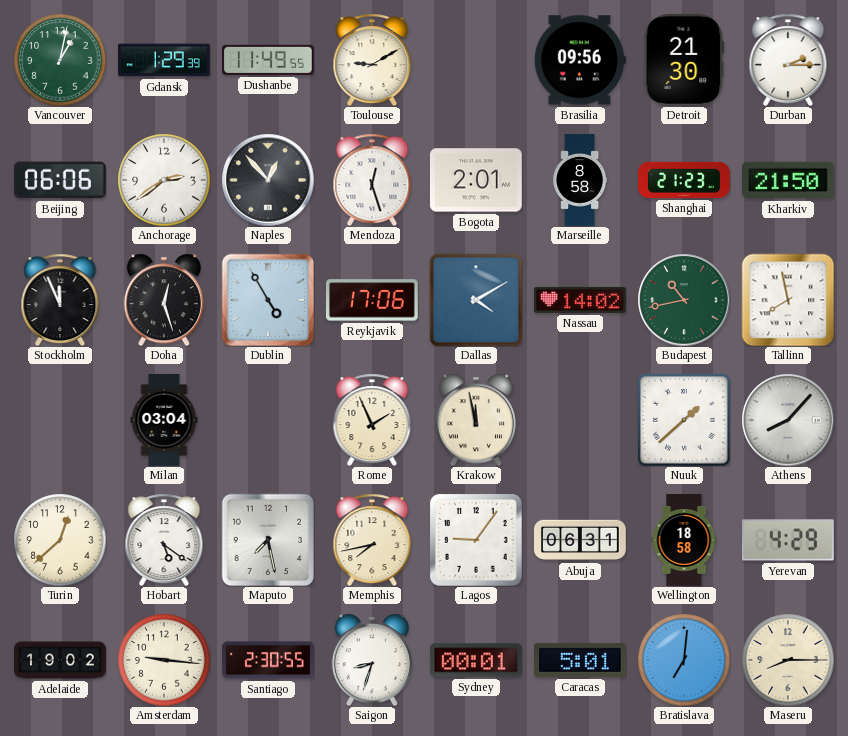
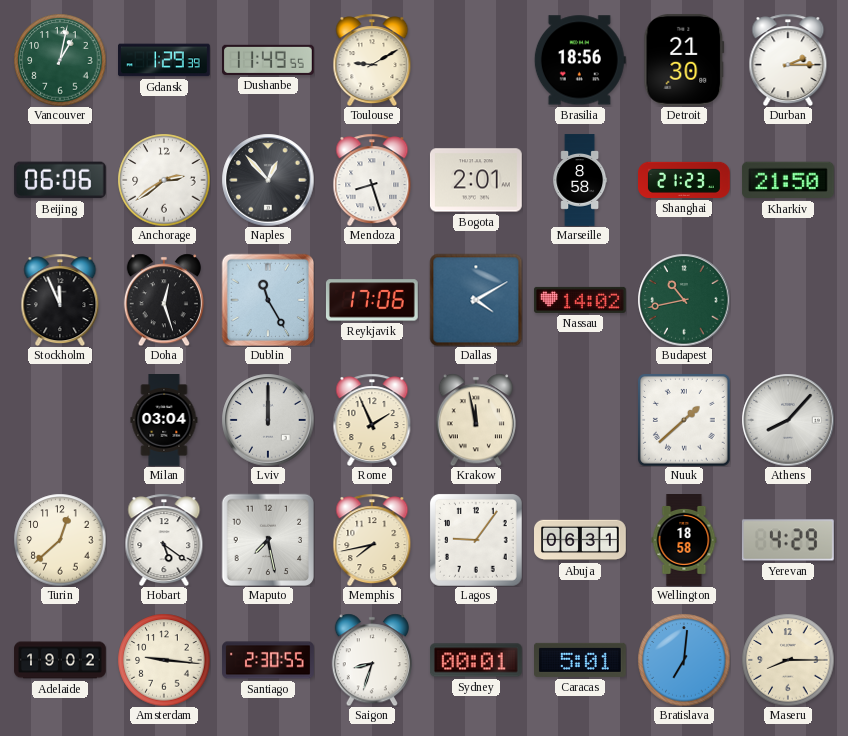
Brasilia: 09:56 -> 18:56 (580, 60)
Mendoza: 12:27 -> 8:27 (372, 180)
Dublin: 4:55 -> 11:25 (267, 299)
Tallinn: 7:58 -> none (788, 300)
Lviv: none -> 12:00 (268, 420)
